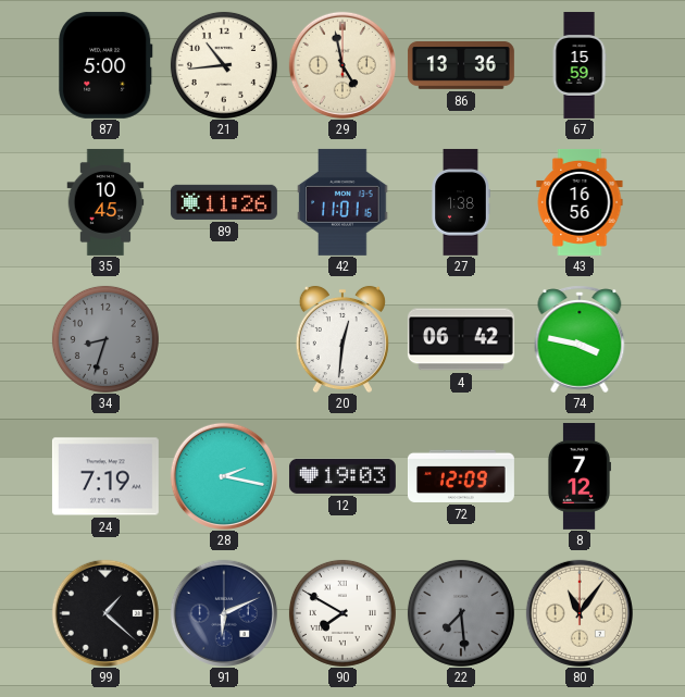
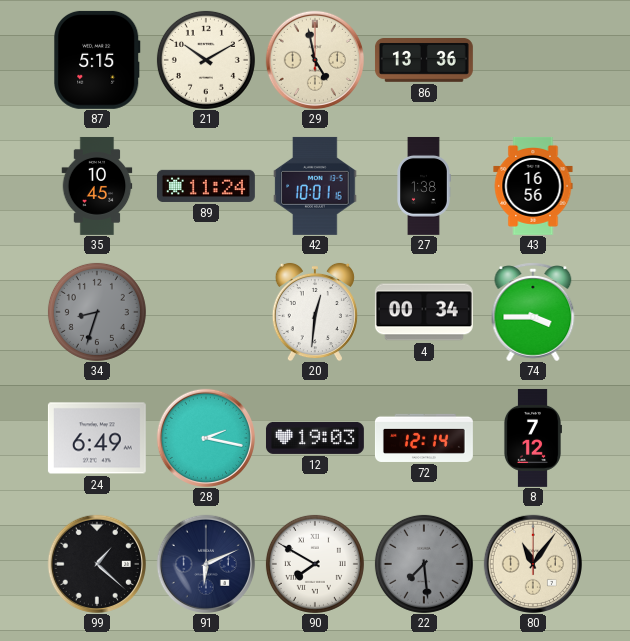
87: 5:00 -> 5:15 (97, 60)
21: 10:44 -> 10:10 (206, 60)
67: 15:59 -> none (580, 65)
89: 11:26 -> 11:24 (206, 186)
42: 11:01 -> 10:01 (315, 186)
4: 06:42 -> 00:34 (424, 312)
74: 3:47 -> 3:45 (533, 312)
24: 7:19 -> 6:49 (97, 438)
72: 12:09 -> 12:14 (424, 438)
